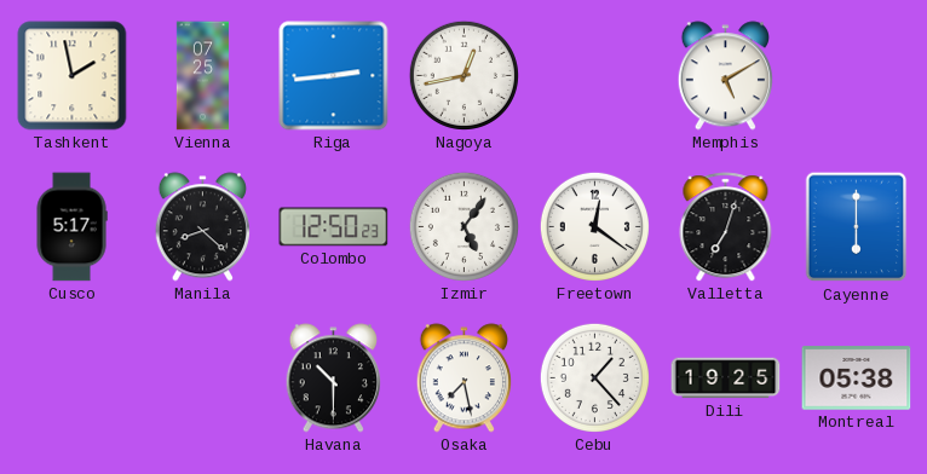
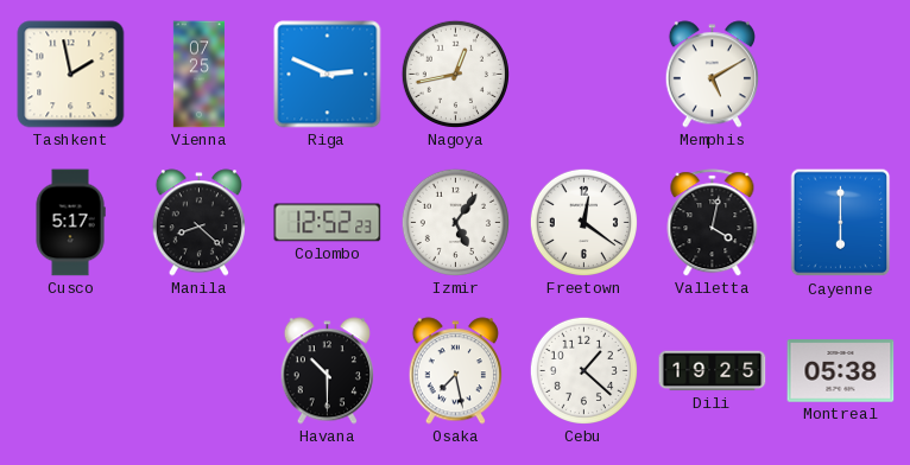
Riga: 2:44 -> 2:49 (328, 75)
Colombo: 12:50 -> 12:52 (328, 223)
Valletta: 7:03 -> 4:02 (713, 223)
Cebu: 1:23 -> 1:22 (583, 370)
